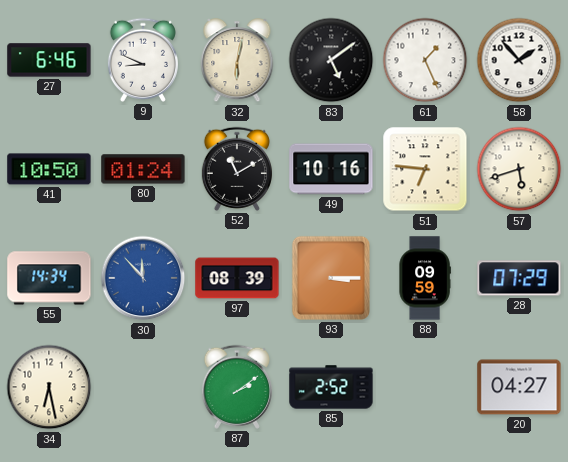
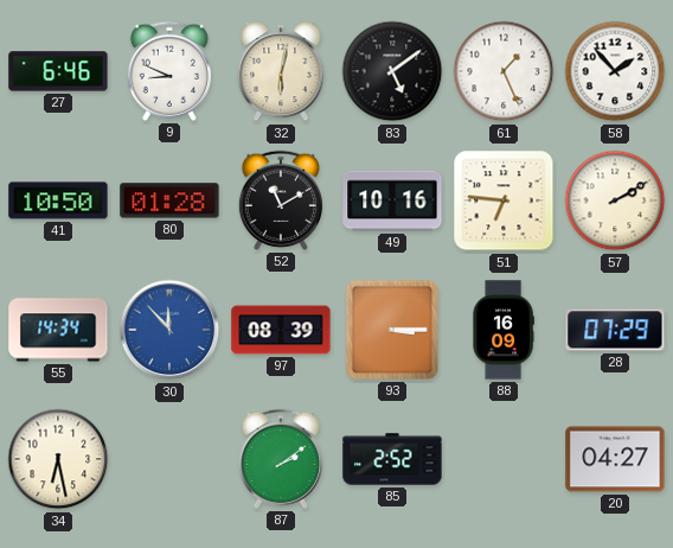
80: 01:24 -> 01:28 (169, 200)
57: 5:42 -> 2:10 (615, 200)
88: 09:59 -> 16:09 (504, 330)
